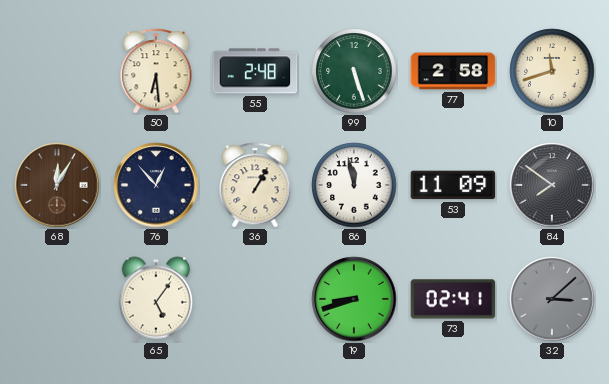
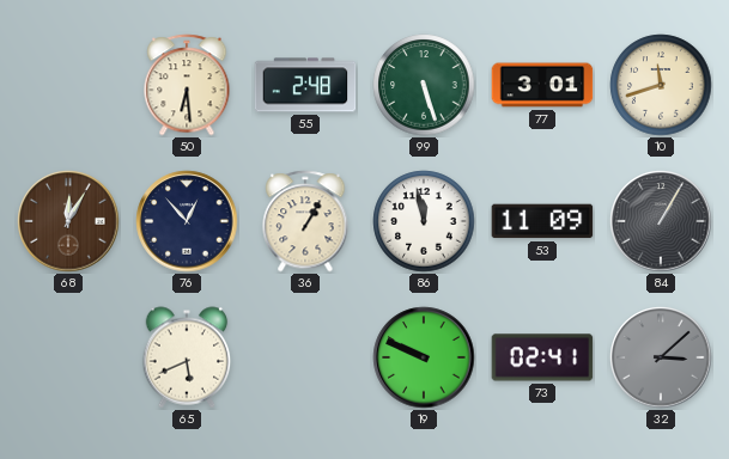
77: 2:58 -> 3:01 (542, 85)
84: 7:51 -> 1:05 (661, 221)
65: 5:06 -> 5:41 (187, 357)
19: 8:42 -> 9:49 (424, 357)
